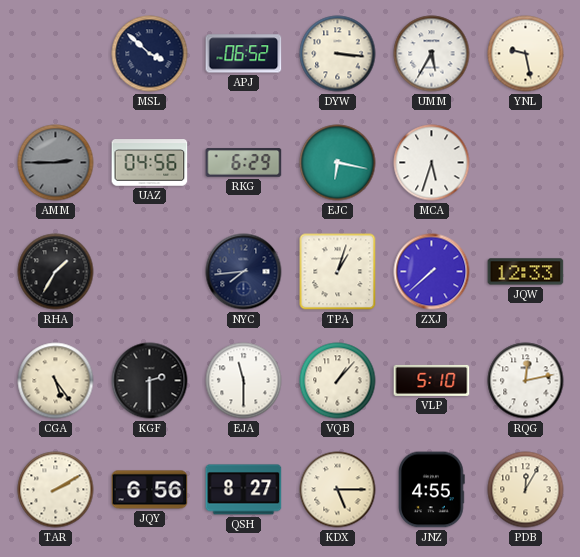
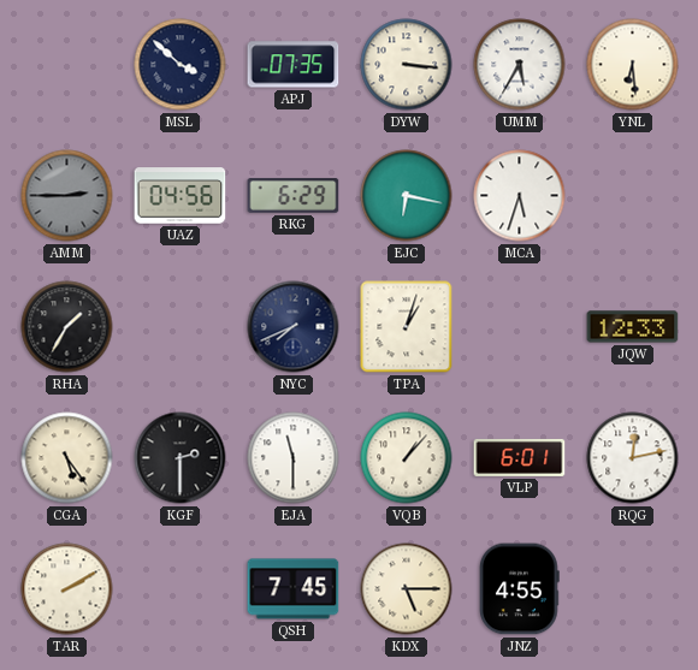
APJ: 06:52 -> 07:35 (294, 65)
YNL: 9:28 -> 6:29 (633, 65)
NYC: 7:44 -> 7:41 (294, 327)
ZXJ: 7:38 -> none (432, 272)
VLP: 5:10 -> 6:01 (520, 457)
JQY: 6:56 -> none (150, 490)
QSH: 8:27 -> 7:45 (294, 589)
PDB: 12:05 -> none (526, 490)
